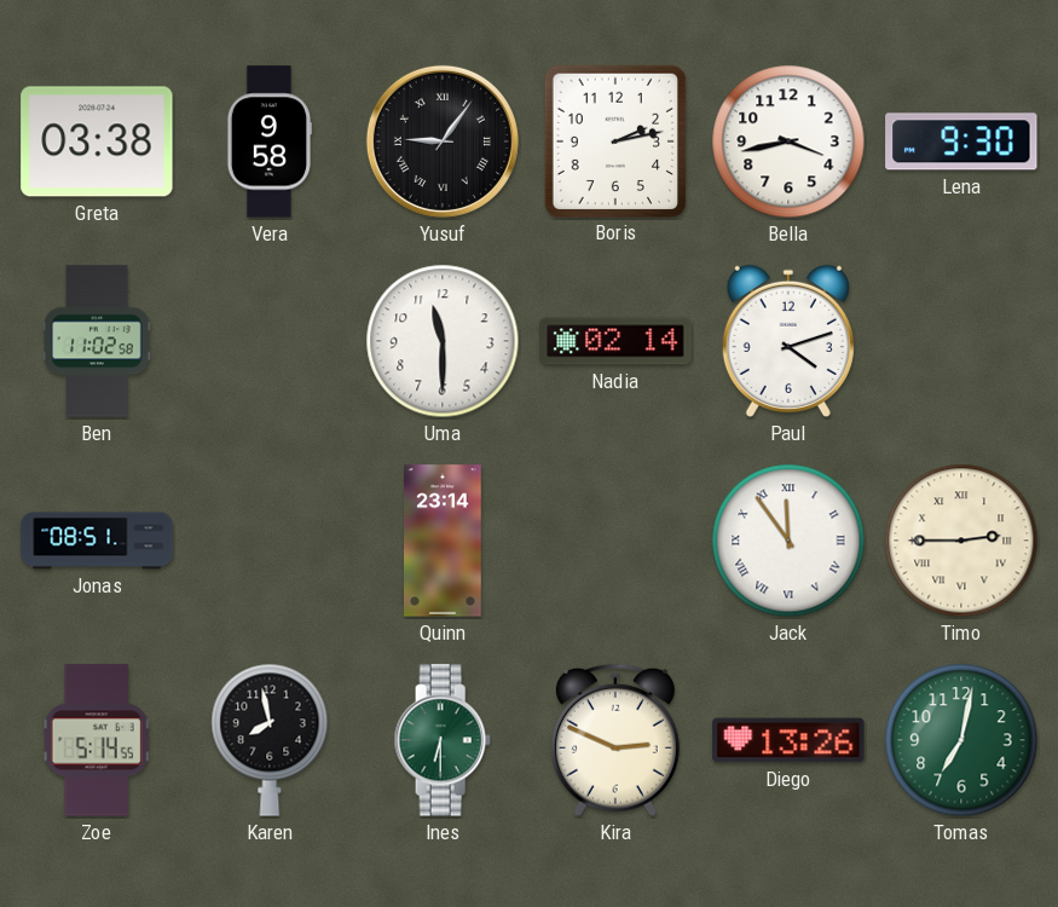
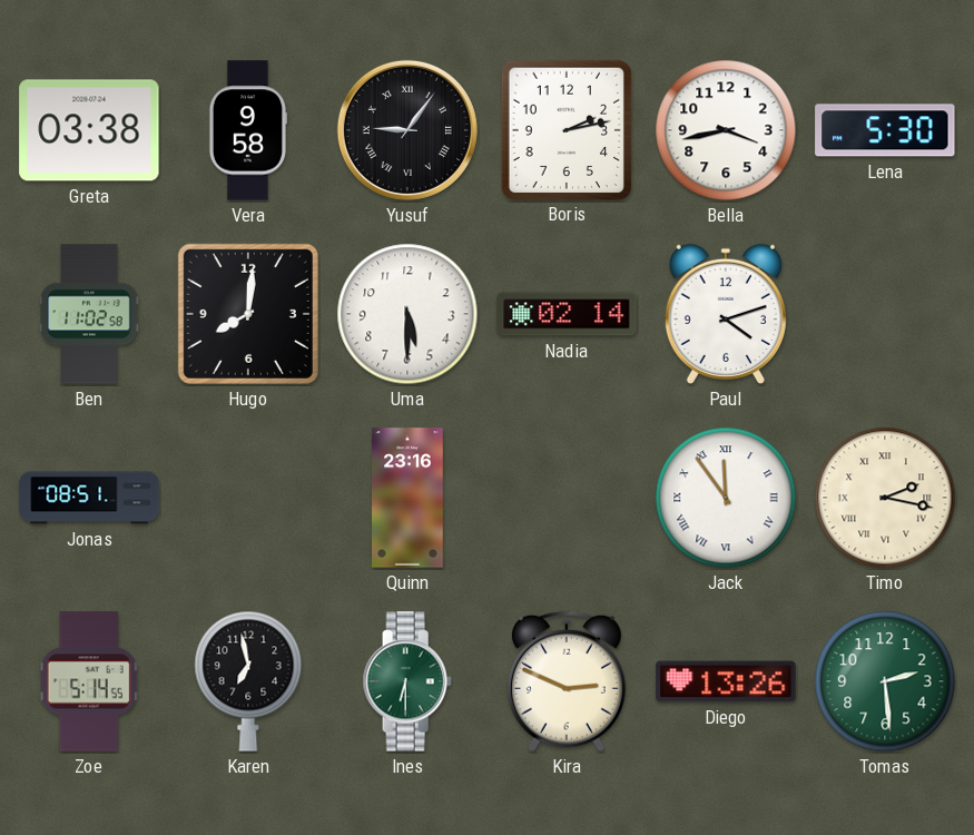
Lena: 9:30 -> 5:30 (885, 130)
Hugo: none -> 8:01 (248, 314)
Uma: 11:30 -> 5:30 (407, 314)
Quinn: 23:14 -> 23:16 (409, 498)
Timo: 2:45 -> 2:17 (885, 498)
Karen: 7:58 -> 6:58 (248, 681)
Tomas: 7:02 -> 2:29 (885, 681)
